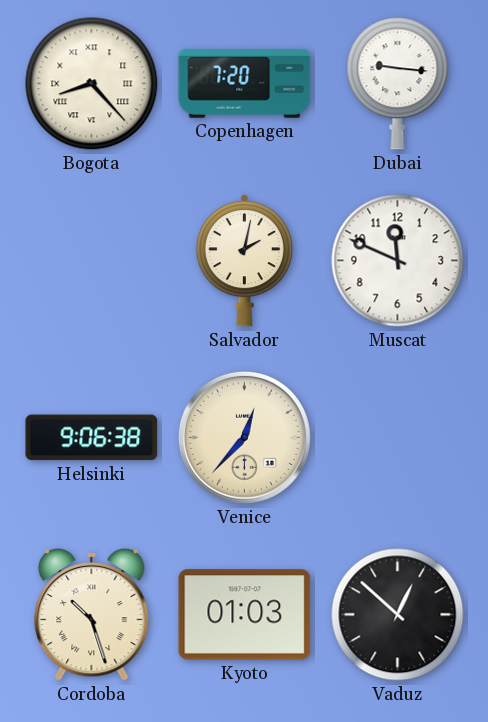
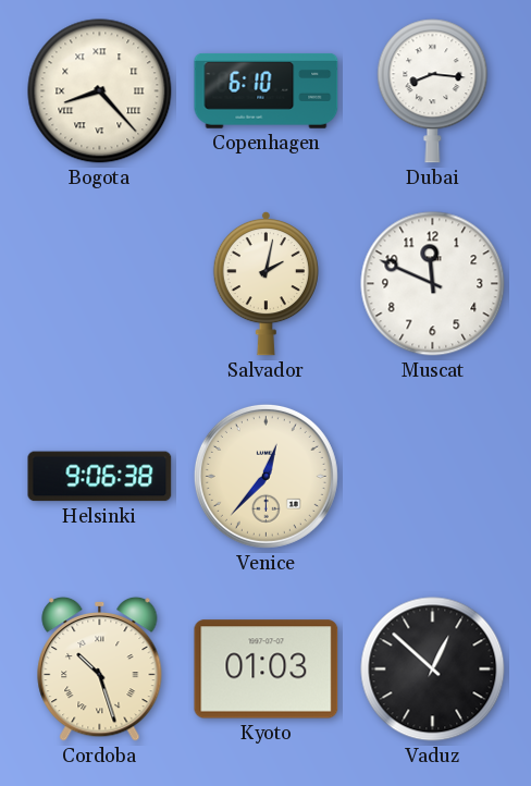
Copenhagen: 7:20 -> 6:10 (267, 90)
Dubai: 9:16 -> 8:16 (433, 91)
